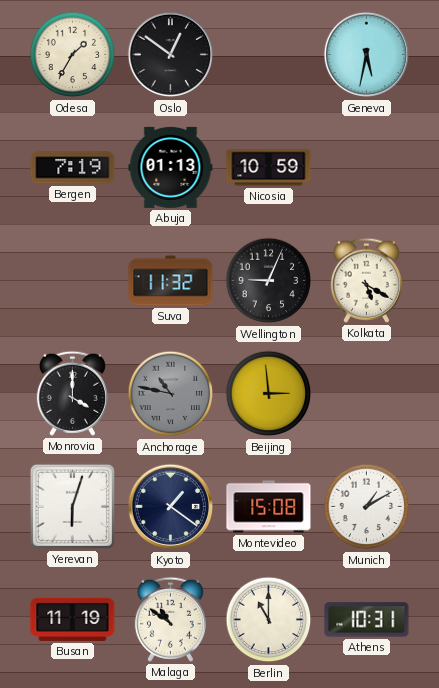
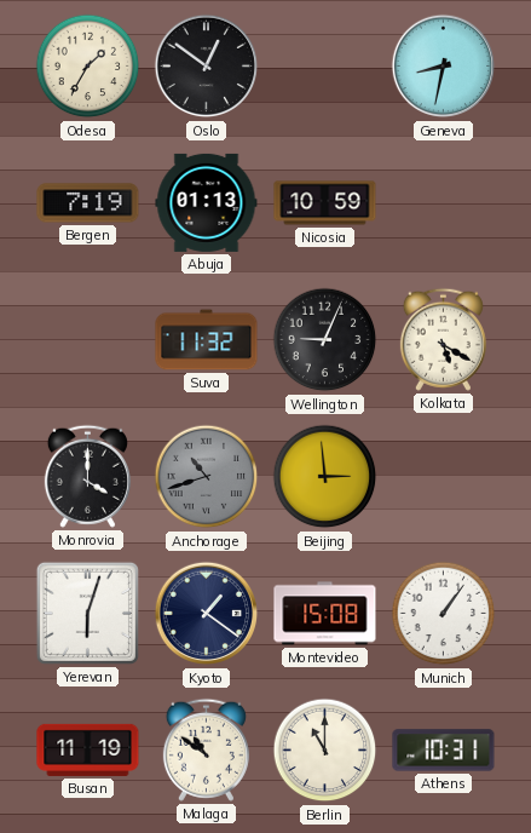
Geneva: 5:32 -> 8:32 (444, 67)
Anchorage: 10:47 -> 10:42 (207, 477)
Munich: 1:10 -> 1:06 (444, 614)
